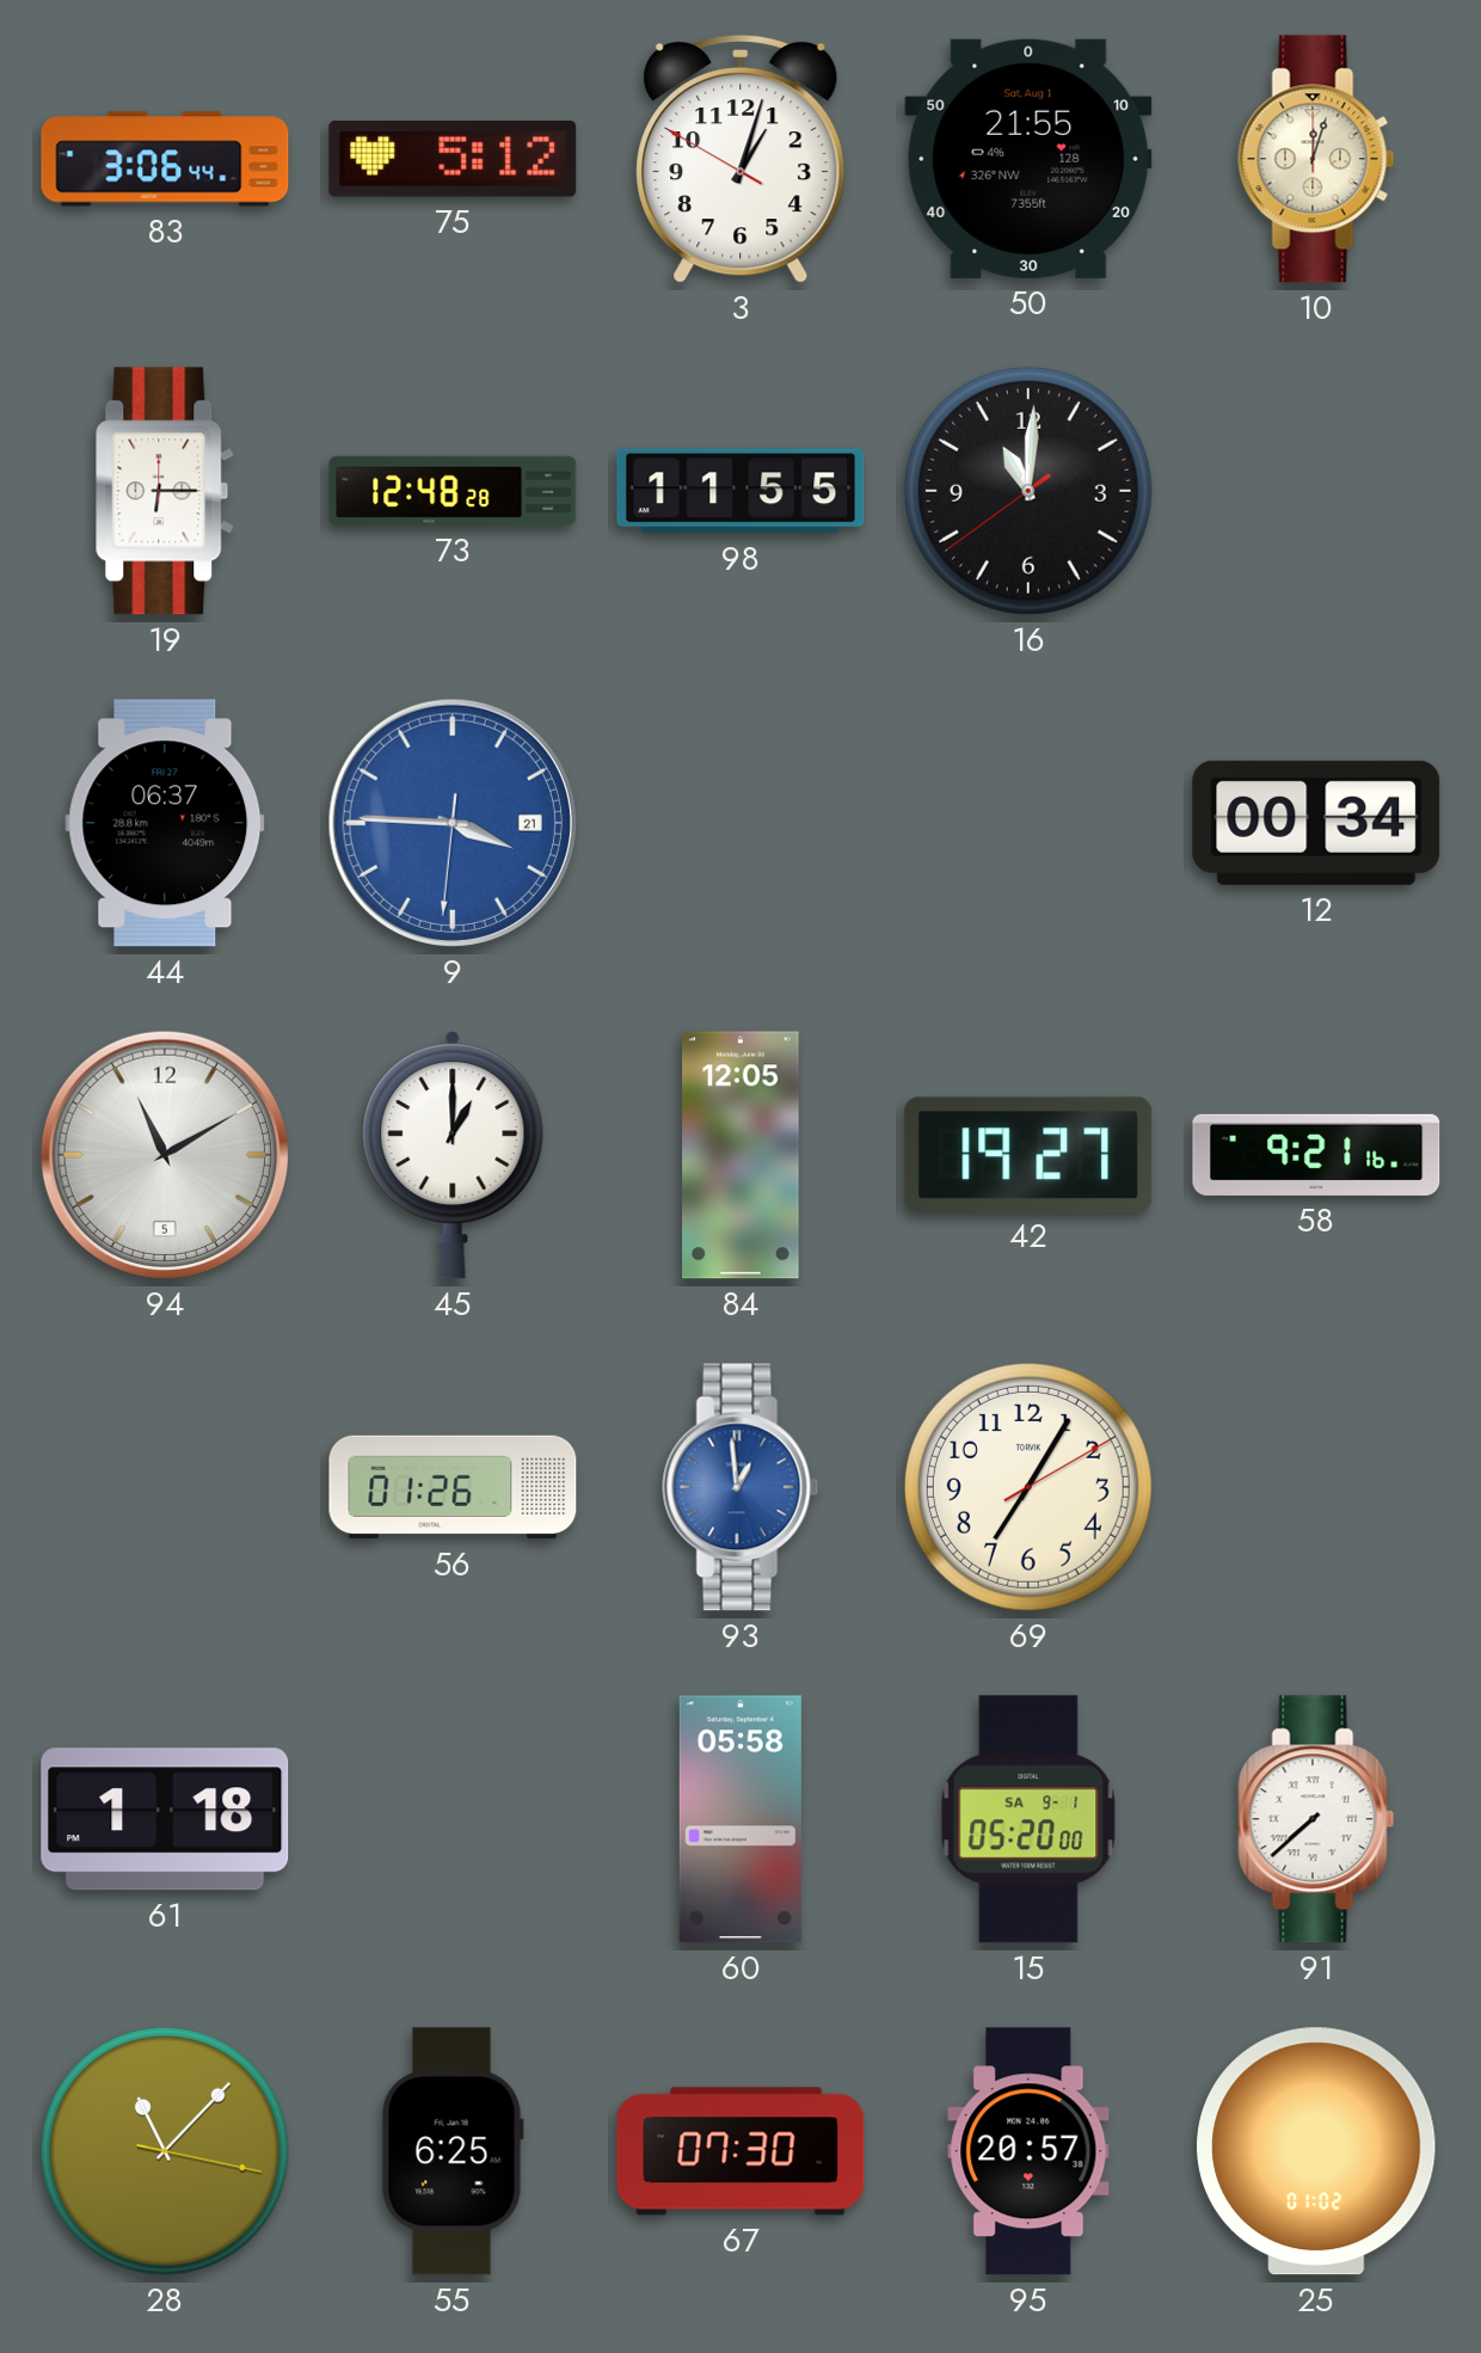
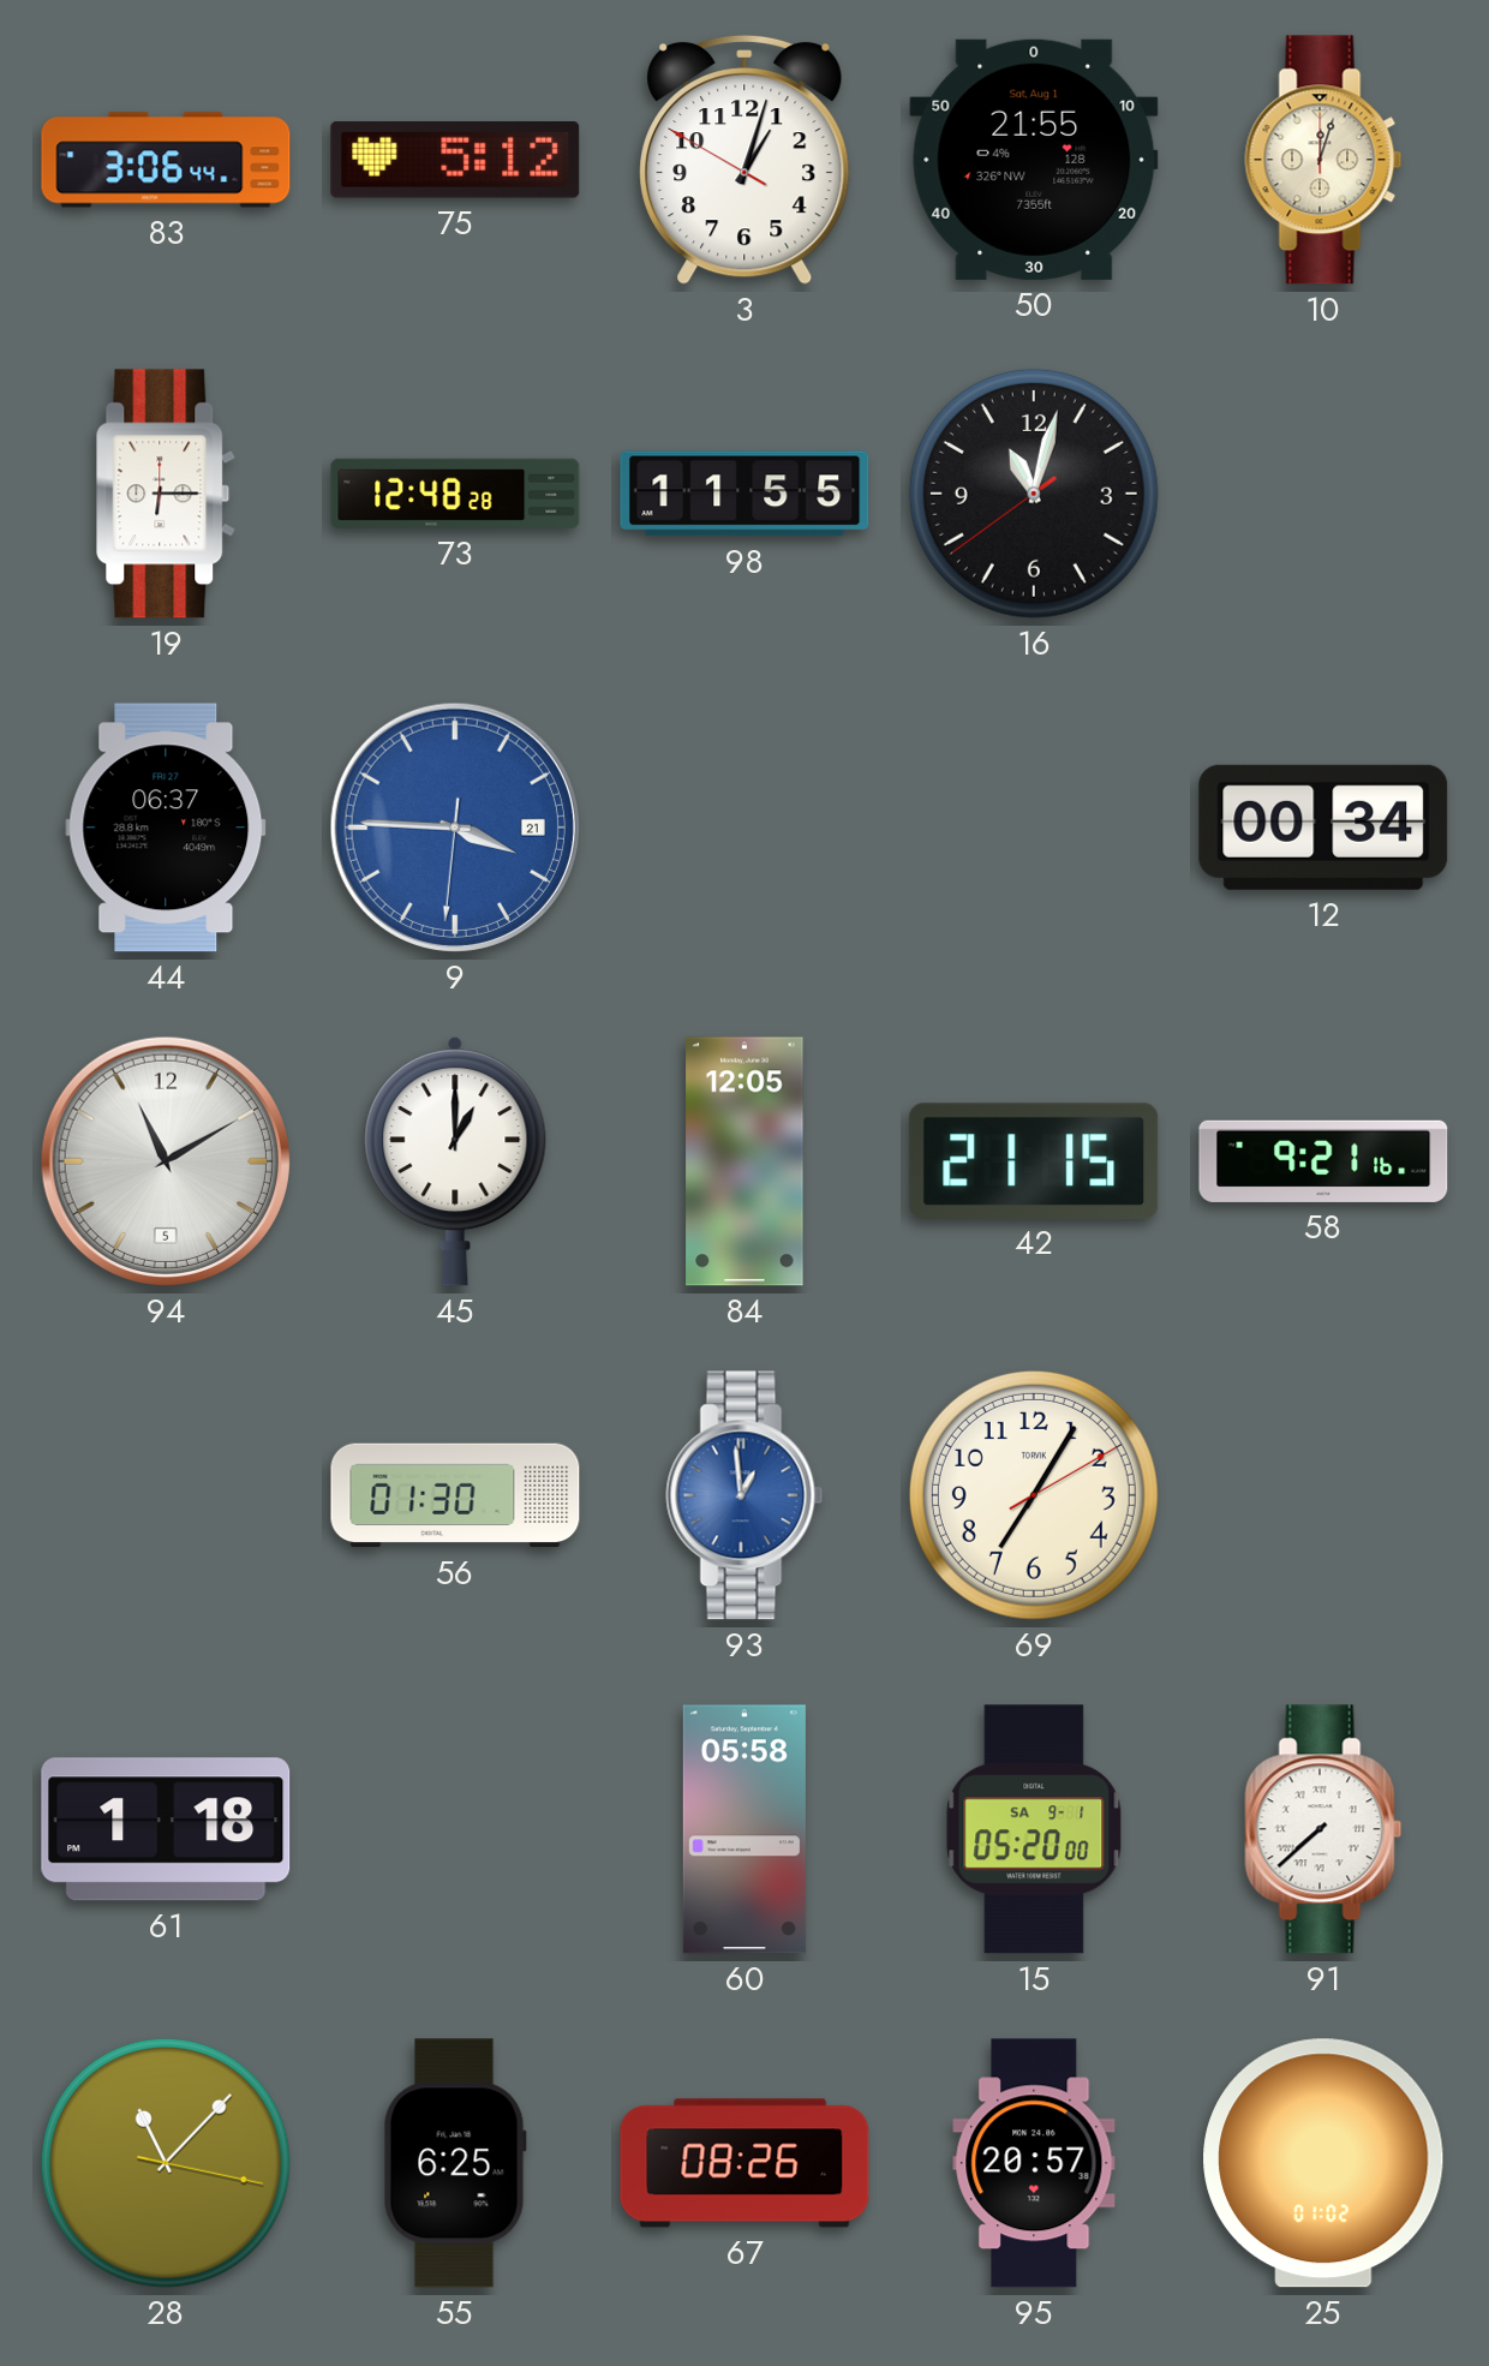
16: 11:00 -> 11:02 (1034, 494)
42: 19:27 -> 21:15 (1034, 1160)
56: 01:26 -> 01:30 (455, 1495)
67: 07:30 -> 08:26 (745, 2163)
